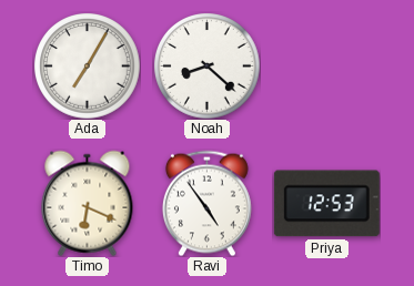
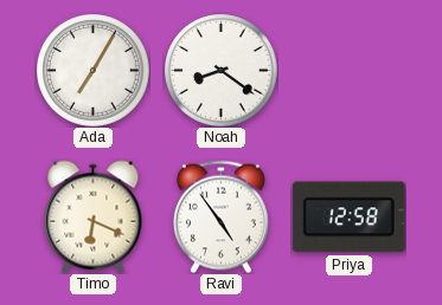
Noah: 8:22 -> 8:21 (222, 71)
Priya: 12:53 -> 12:58 (348, 218)
